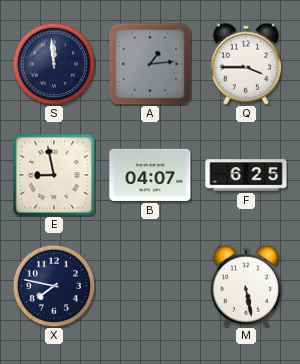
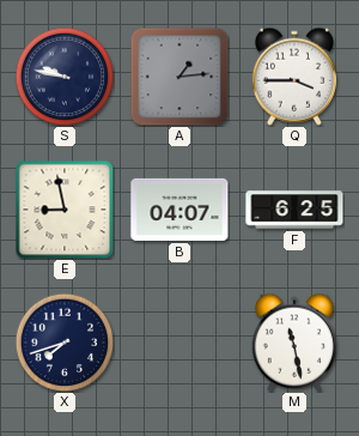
S: 11:59 -> 9:47 (65, 77)
X: 7:47 -> 7:42 (65, 343)
M: 5:28 -> 11:28 (293, 343)
